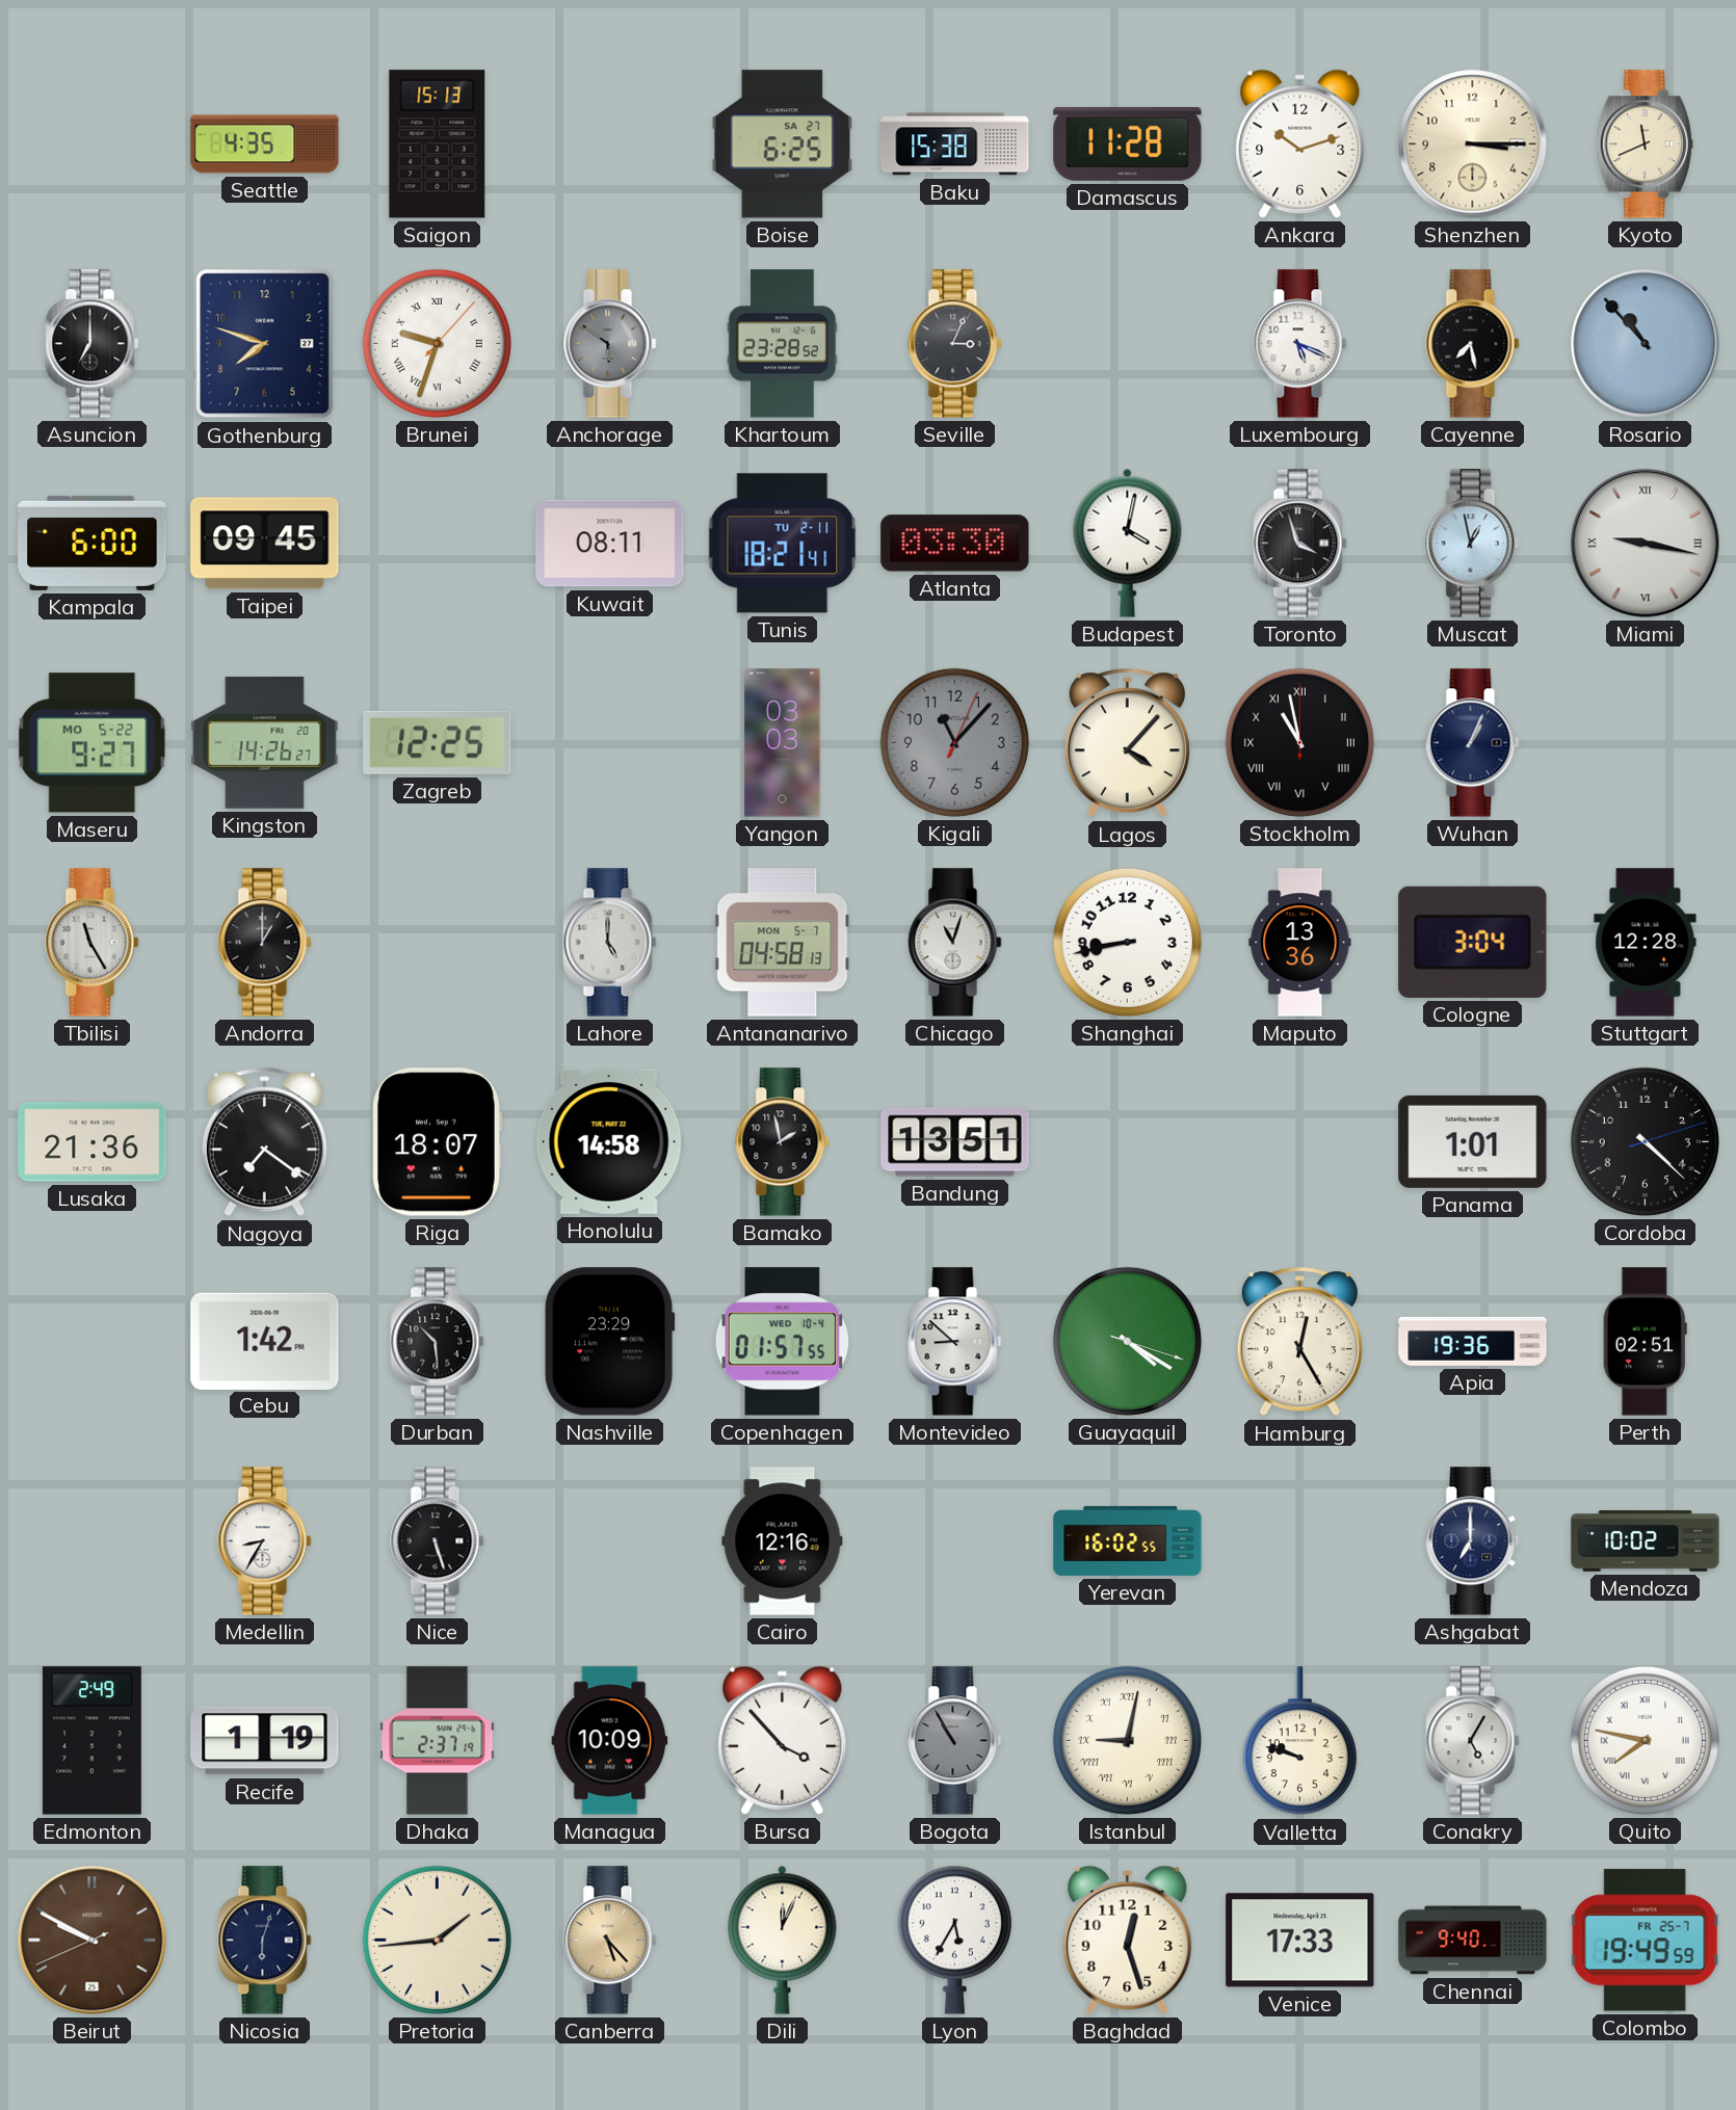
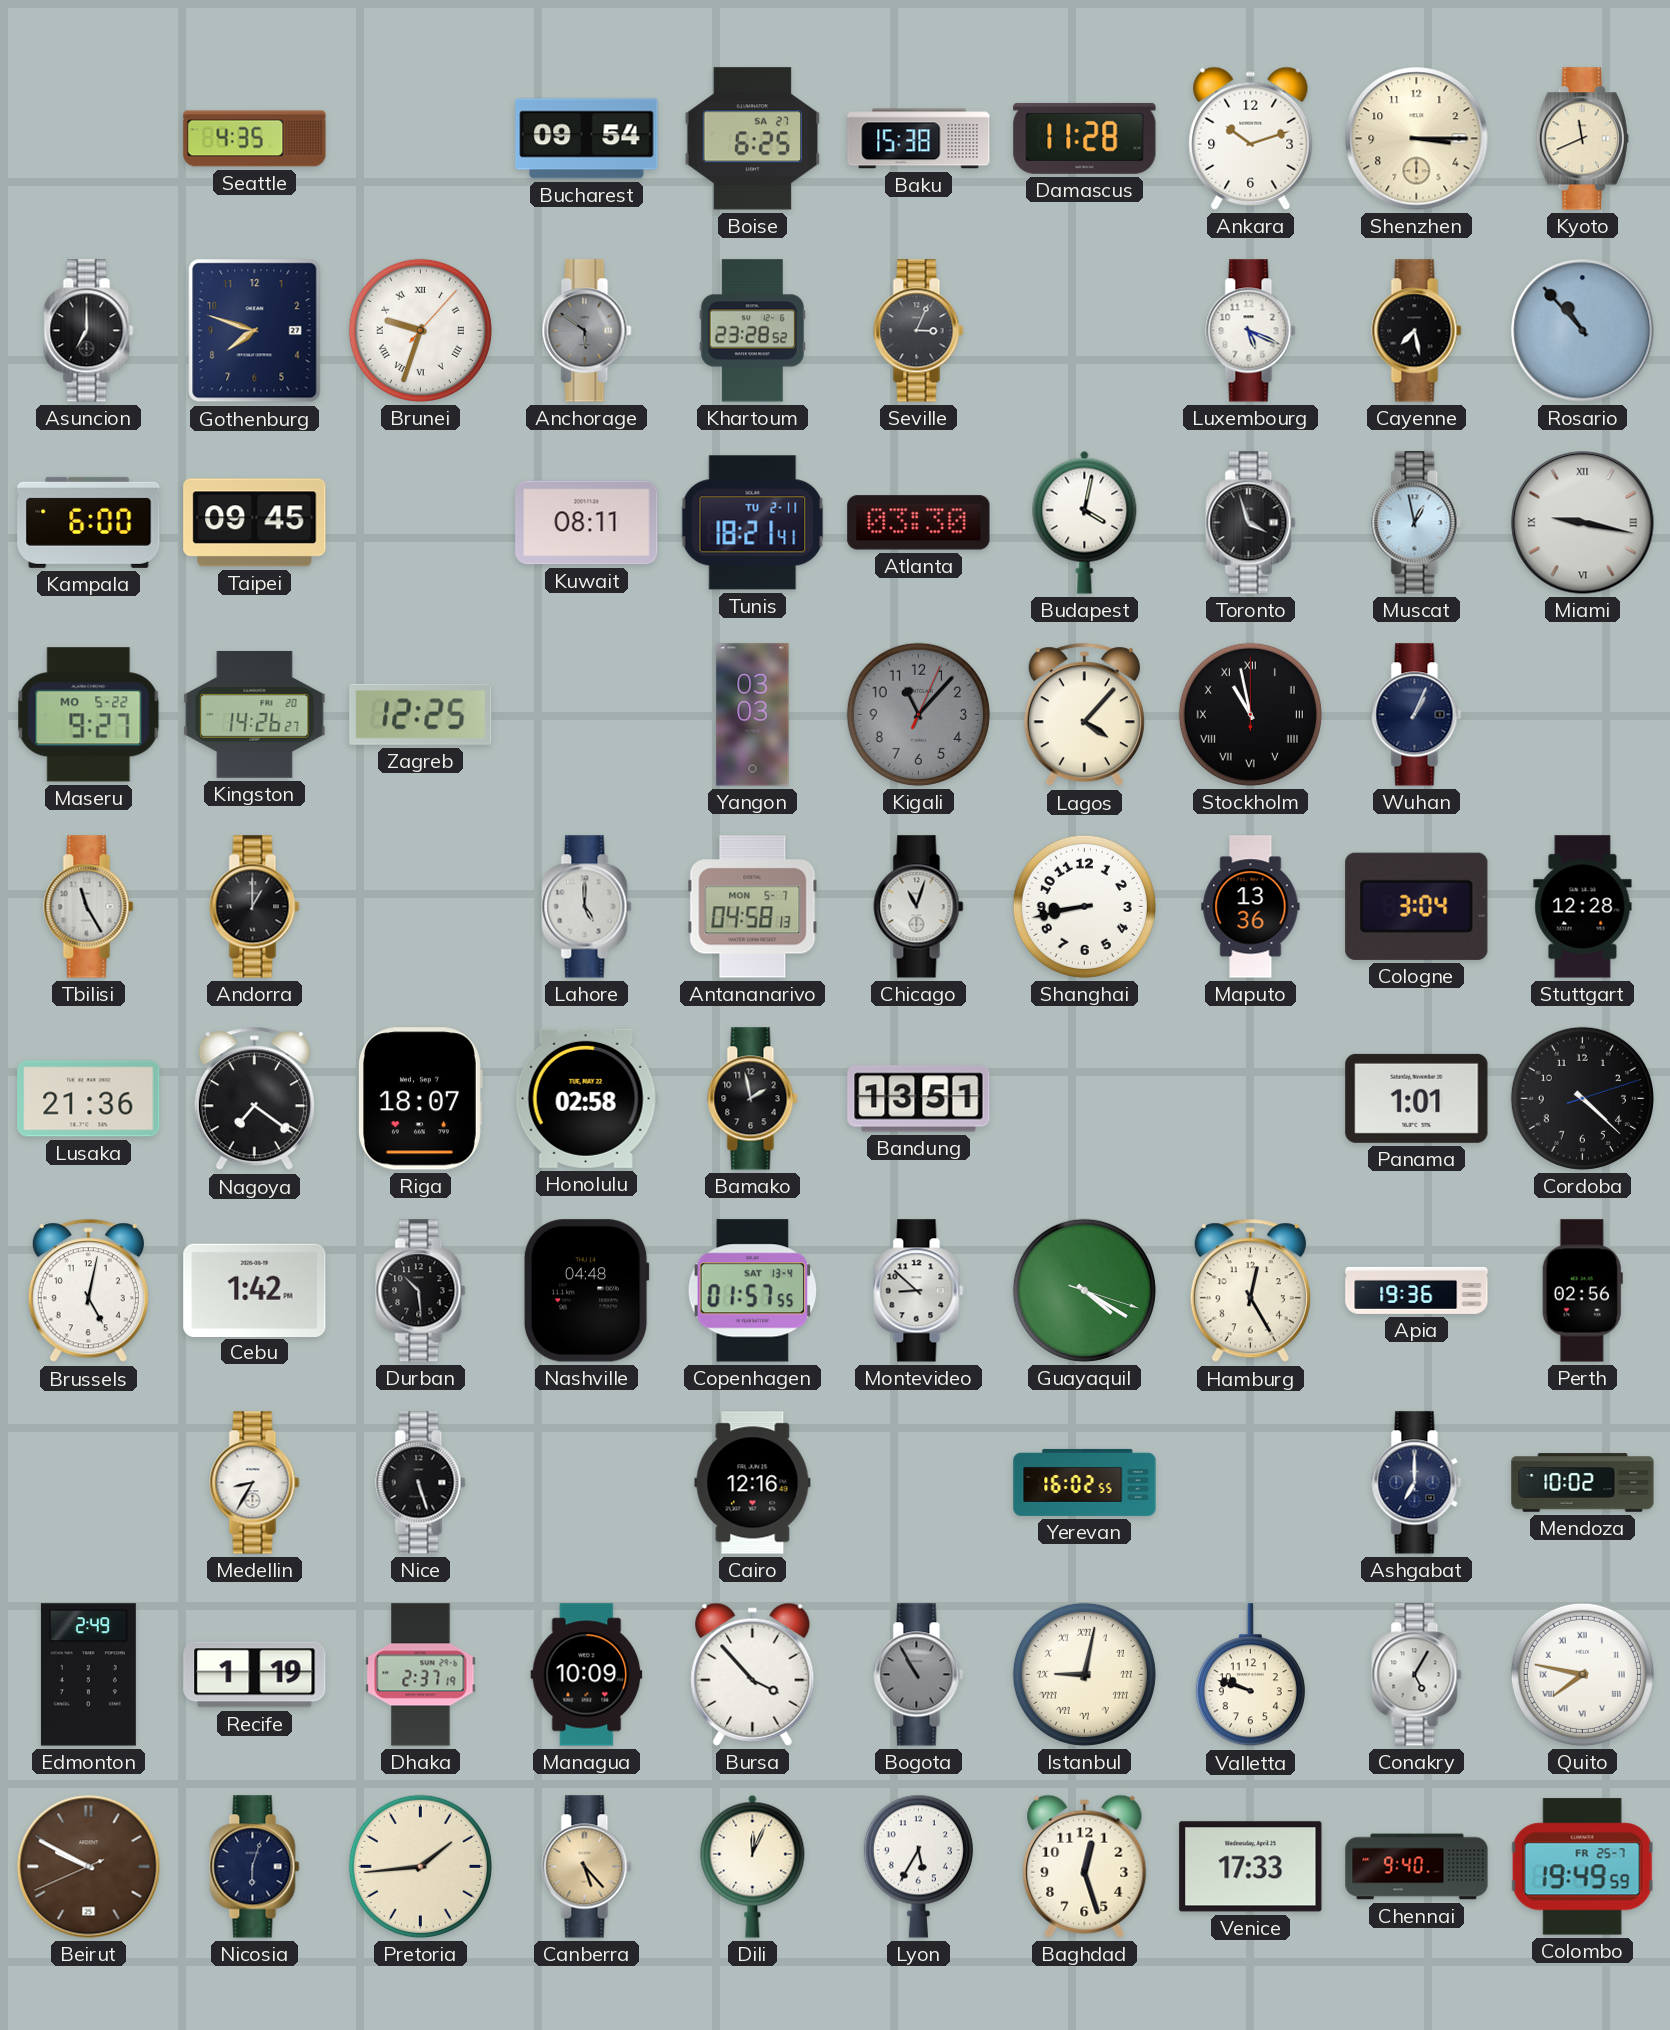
Saigon: 15:13 -> none (438, 144)
Bucharest: none -> 09:54 (587, 139)
Honolulu: 14:58 -> 02:58 (586, 1098)
Brussels: none -> 5:02 (88, 1291)
Nashville: 23:29 -> 04:48 (586, 1291)
Copenhagen date: WED 10-4 -> SAT 13-4 (753, 1291)
Perth: 02:51 -> 02:56 (1582, 1291)
